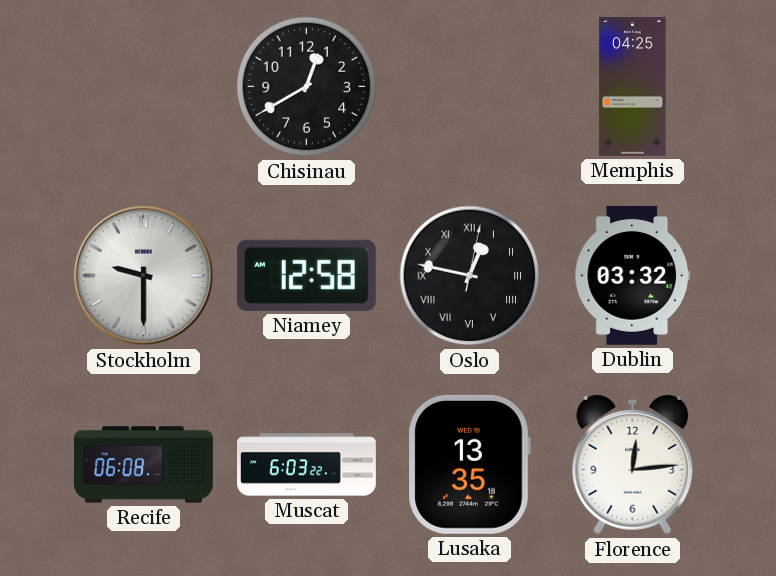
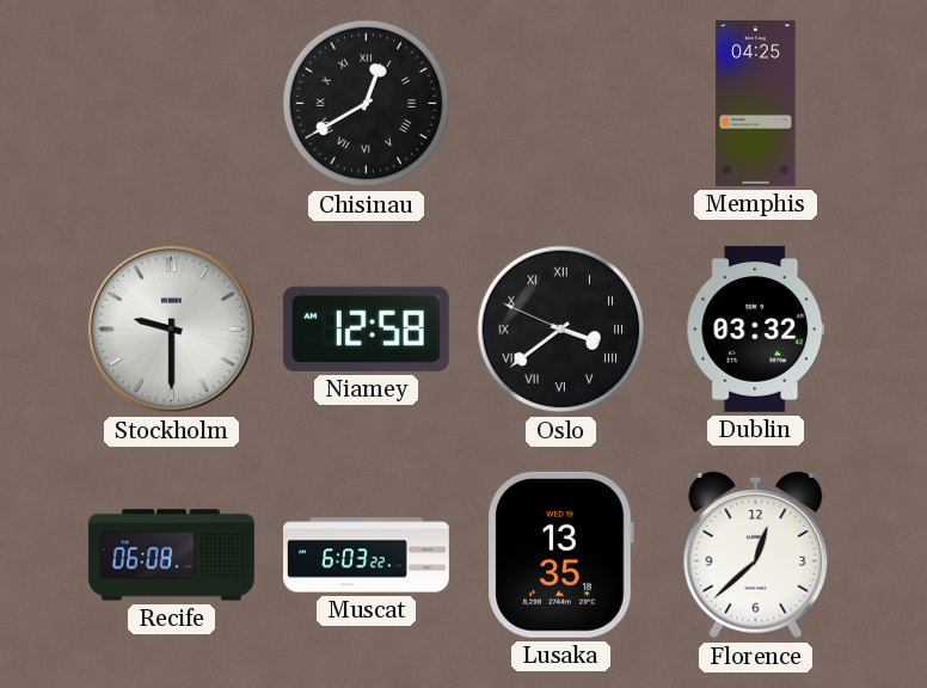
Chisinau numerals: Arabic -> Roman (367, 104)
Oslo: 12:47 -> 3:38 (561, 330)
Florence: 12:14 -> 12:38 (756, 555)
